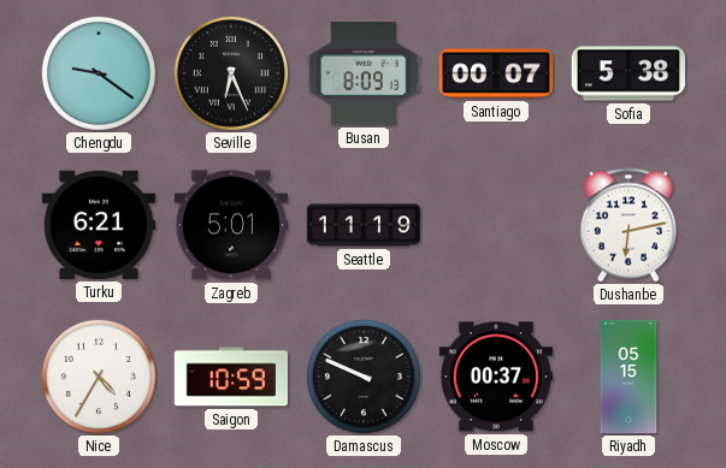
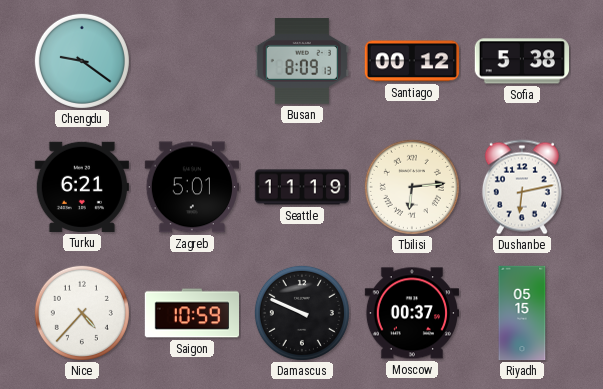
Seville: 6:26 -> none (231, 73)
Santiago: 00:07 -> 00:12 (412, 61)
Tbilisi: none -> 6:14 (412, 187)
Nice: 4:35 -> 4:37 (82, 313)
